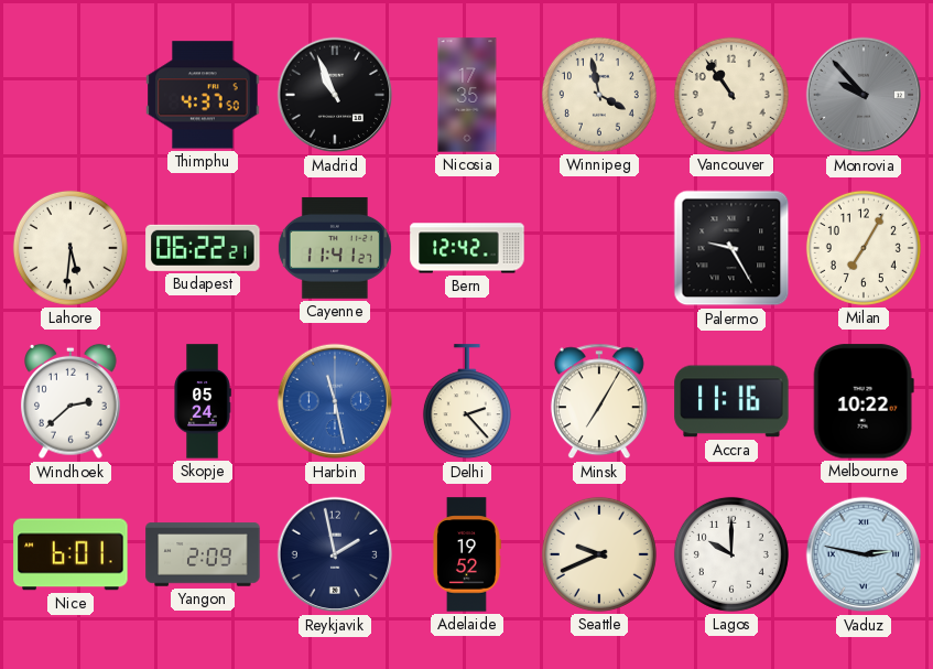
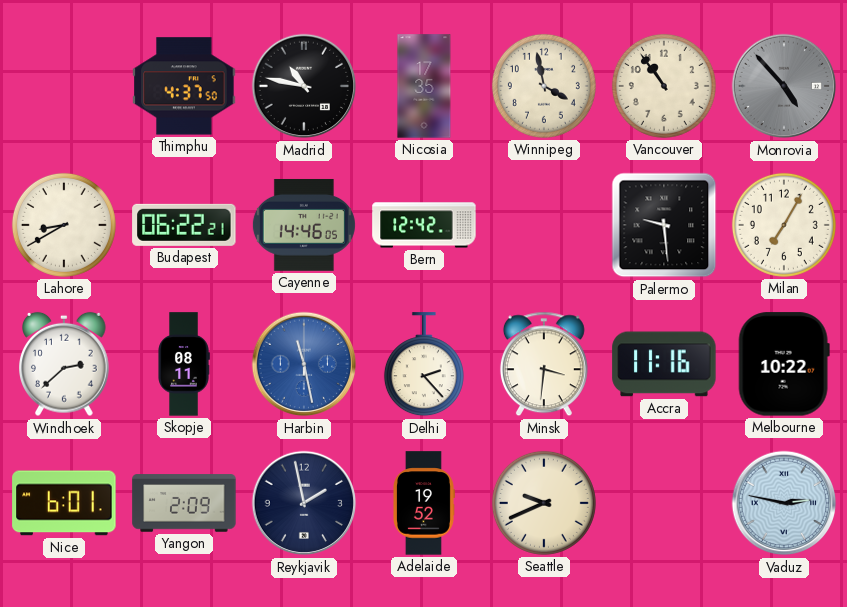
Madrid: 10:56 -> 10:47 (304, 86)
Monrovia: 9:53 -> 4:53 (784, 86)
Lahore: 5:31 -> 8:40 (64, 225)
Cayenne: 11:41 -> 14:46 (304, 225)
Palermo: 9:25 -> 9:29 (664, 225)
Skopje: 05:24 -> 08:11 (184, 364)
Minsk: 7:05 -> 3:31 (544, 364)
Lagos: 10:00 -> none (731, 554)
